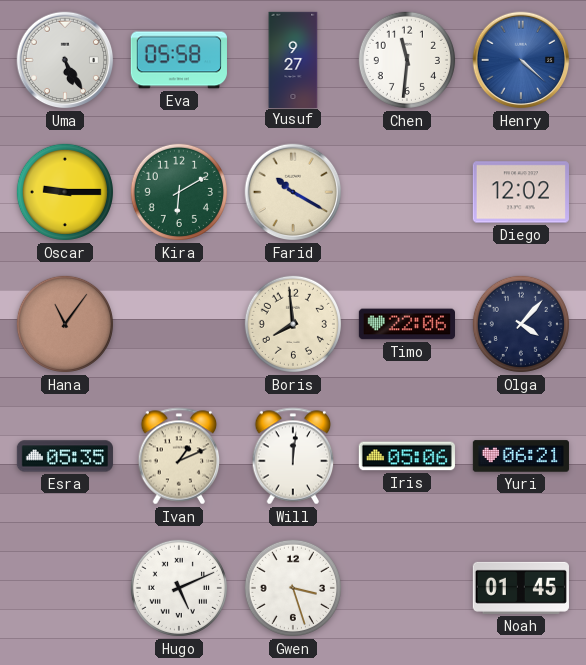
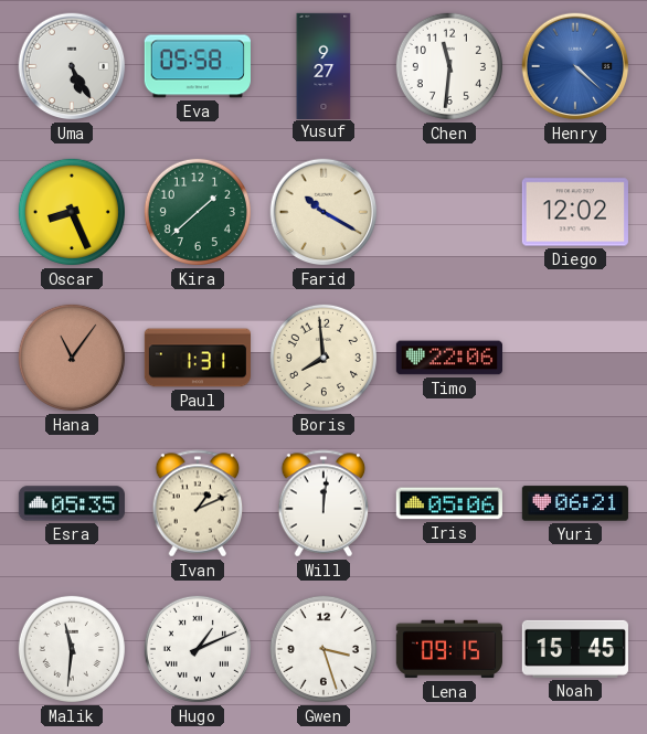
Oscar: 9:15 -> 8:26 (72, 212)
Kira: 6:10 -> 1:38 (198, 212)
Paul: none -> 1:31 (197, 358)
Olga: 4:07 -> none (521, 324)
Malik: none -> 11:31 (72, 649)
Hugo: 5:11 -> 1:11 (198, 649)
Lena: none -> 09:15 (449, 649)
Noah: 01:45 -> 15:45 (575, 649)
